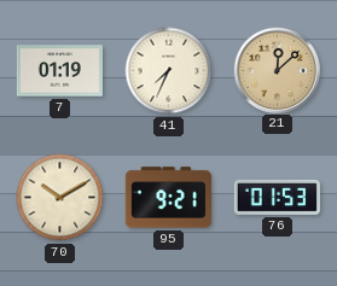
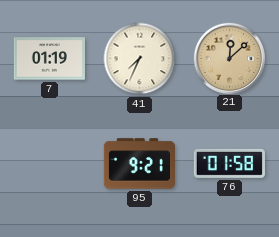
70: 10:10 -> none (60, 198)
76: 01:53 -> 01:58 (229, 163)
